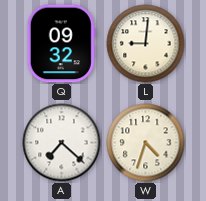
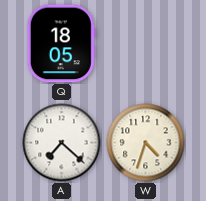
Q: 09:32 -> 18:05 (61, 44)
L: 9:01 -> none (146, 44)
